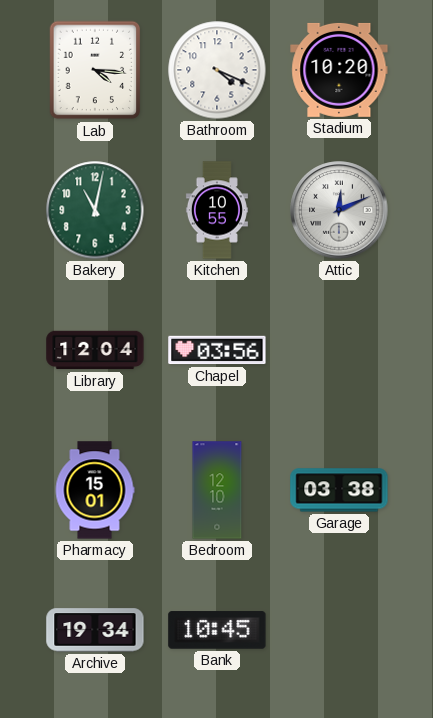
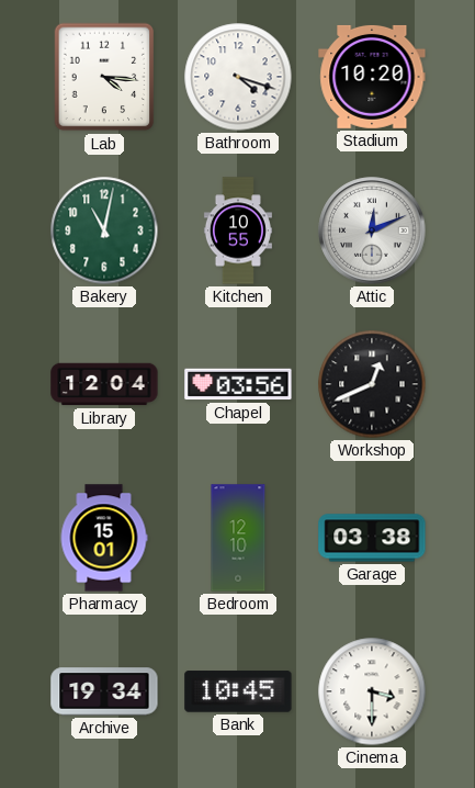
Bathroom: 4:19 -> 4:18 (238, 77)
Workshop: none -> 12:41 (372, 384)
Cinema: none -> 3:30 (372, 691)
